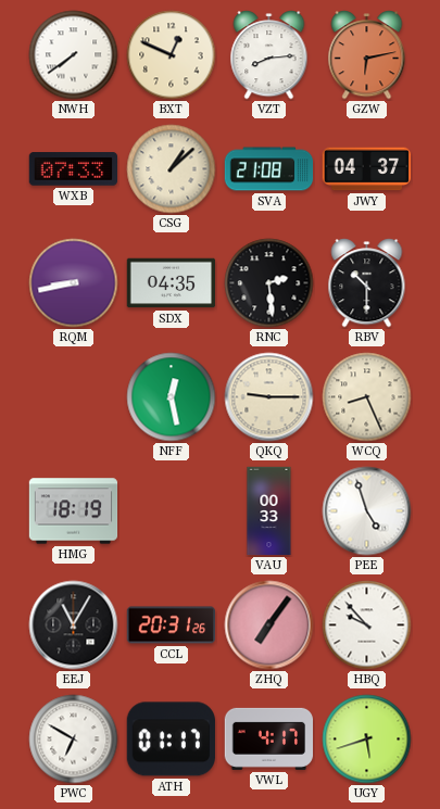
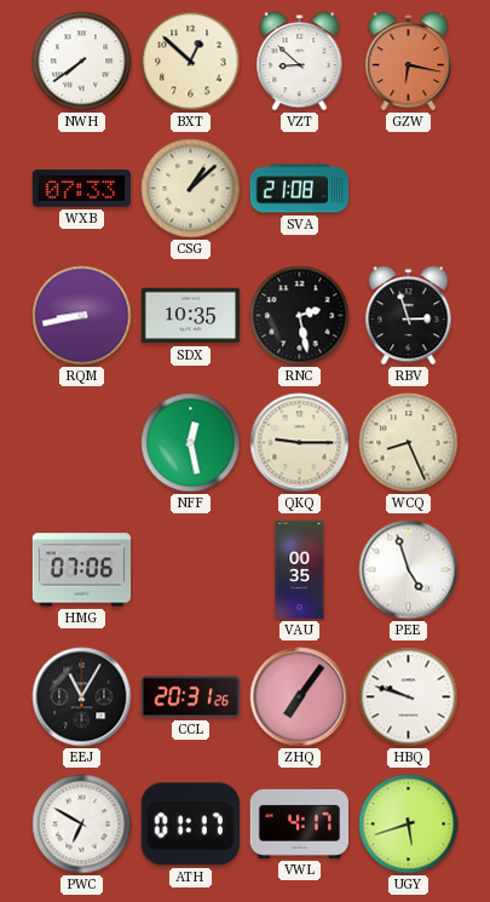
BXT: 12:49 -> 12:52 (191, 62)
VZT: 8:14 -> 8:52 (300, 62)
GZW: 6:13 -> 6:17 (409, 62)
JWY: 04:37 -> none (366, 169)
SDX: 04:35 -> 10:35 (191, 316)
RNC: 2:29 -> 2:28 (300, 316)
RBV: 10:30 -> 2:57 (409, 316)
HMG: 18:19 -> 07:06 (82, 570)
VAU: 00:33 -> 00:35 (300, 570)
HBQ: 9:53 -> 9:48 (409, 697)
